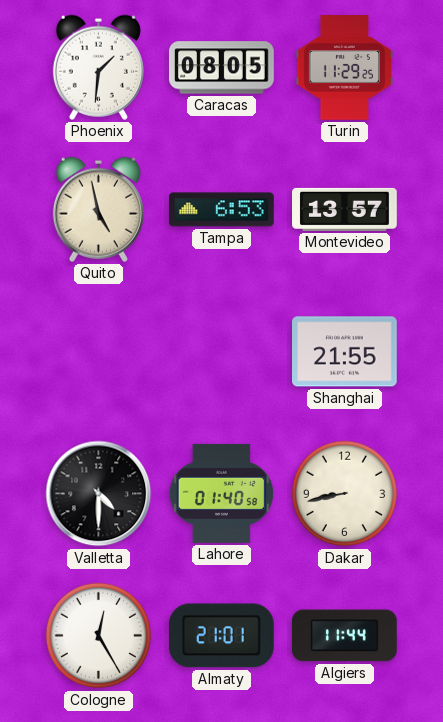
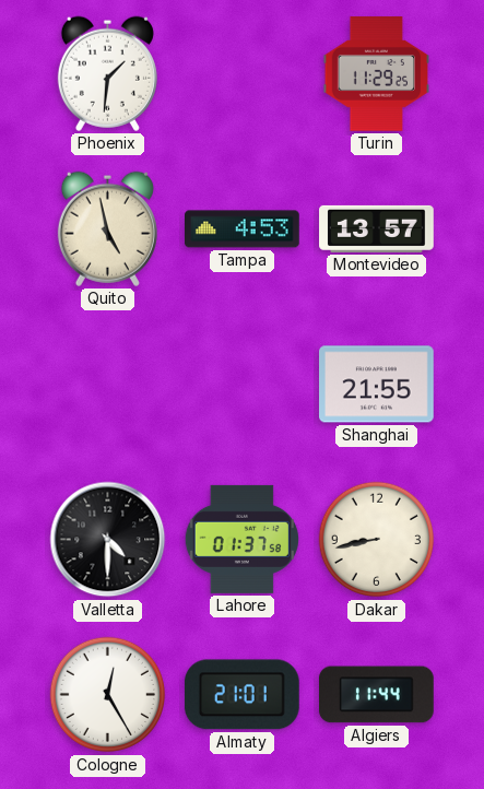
Caracas: 08:05 -> none (222, 68)
Tampa: 6:53 -> 4:53 (243, 229)
Lahore: 01:40 -> 01:37 (241, 539)
